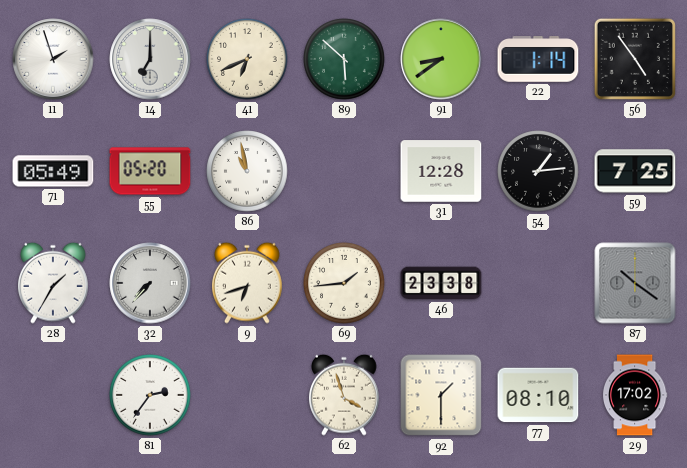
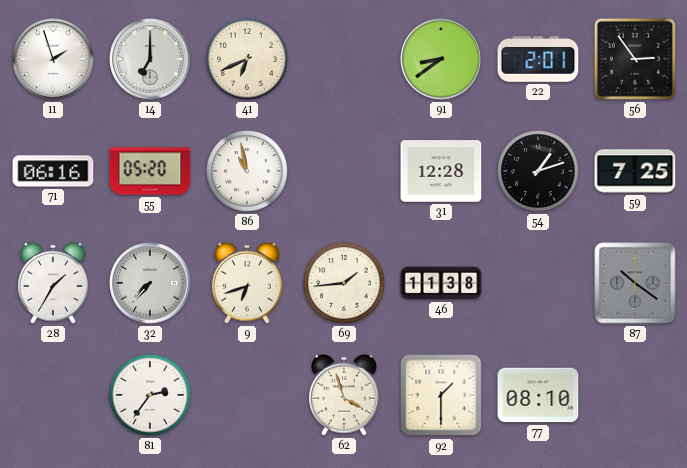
89: 5:52 -> none (344, 59)
22: 1:14 -> 2:01 (538, 59)
56: 4:54 -> 2:54 (635, 59)
71: 05:49 -> 06:16 (53, 171)
54: 1:14 -> 1:12 (538, 171)
46: 23:38 -> 11:38 (441, 283)
29: 17:02 -> none (635, 395)
